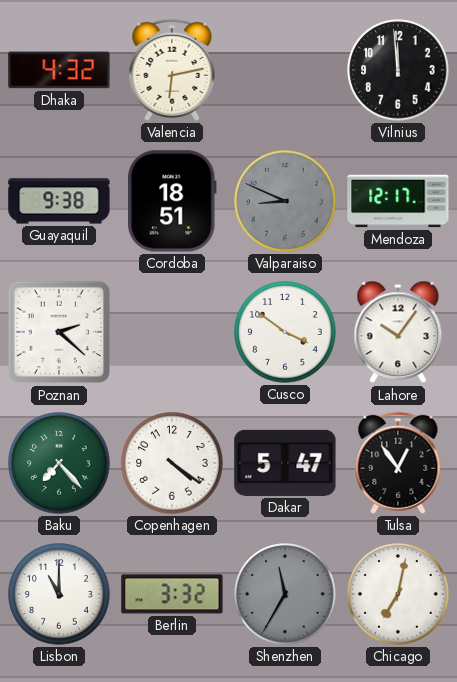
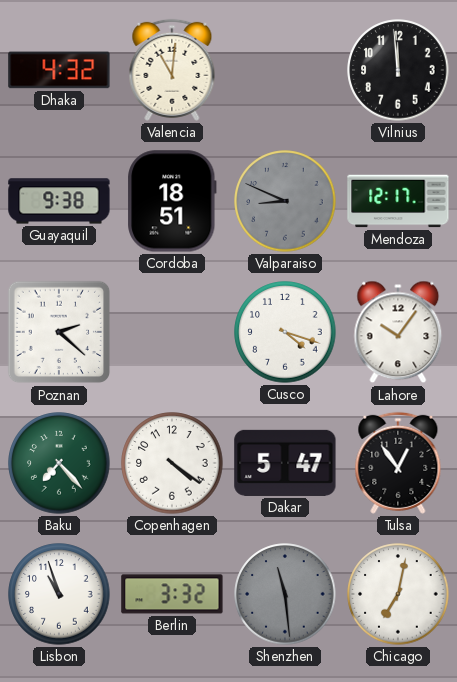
Valencia: 6:13 -> 11:01 (172, 70)
Cusco: 3:51 -> 4:18 (285, 332)
Lisbon: 11:00 -> 10:57 (59, 594)
Shenzhen: 11:35 -> 11:29 (285, 594)
